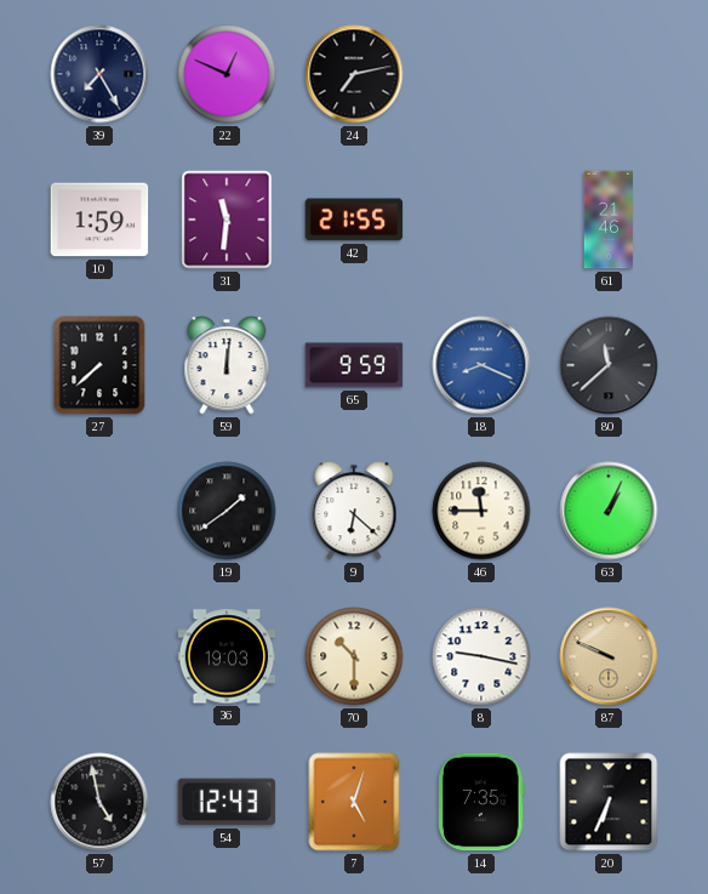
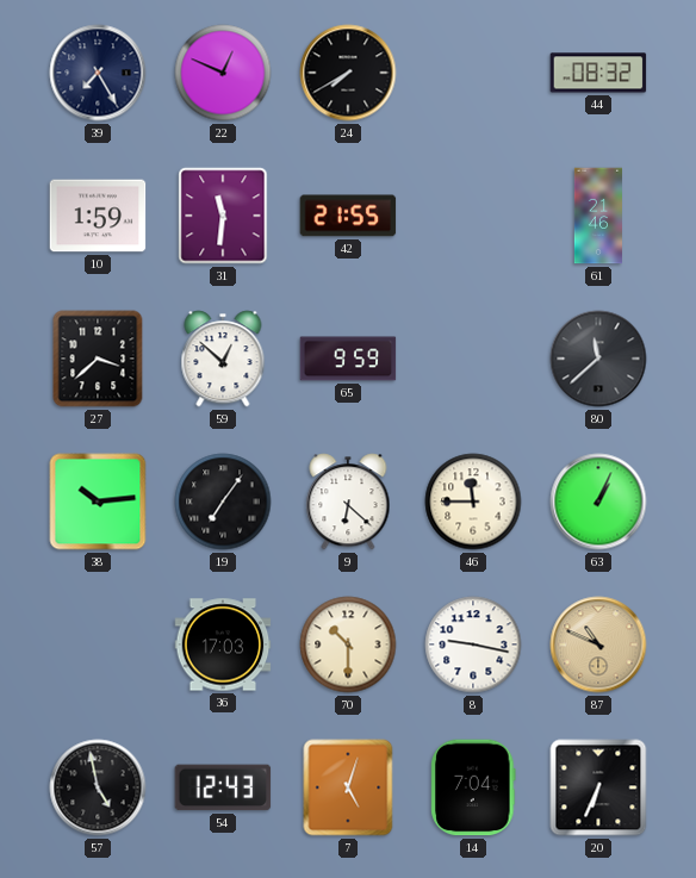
24: 7:13 -> 7:40 (348, 73)
44: none -> 08:32 (598, 73)
27: 7:38 -> 3:38 (98, 359)
59: 12:01 -> 12:52 (223, 359)
18: 8:19 -> none (481, 365)
38: none -> 10:14 (98, 502)
19: 1:39 -> 7:06 (223, 502)
36: 19:03 -> 17:03 (223, 645)
87: 9:49 -> 10:49 (598, 645)
14: 7:35 -> 7:04 (473, 787)
